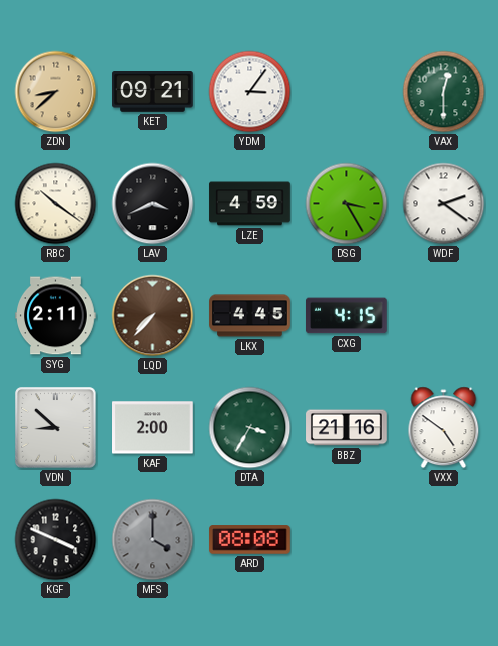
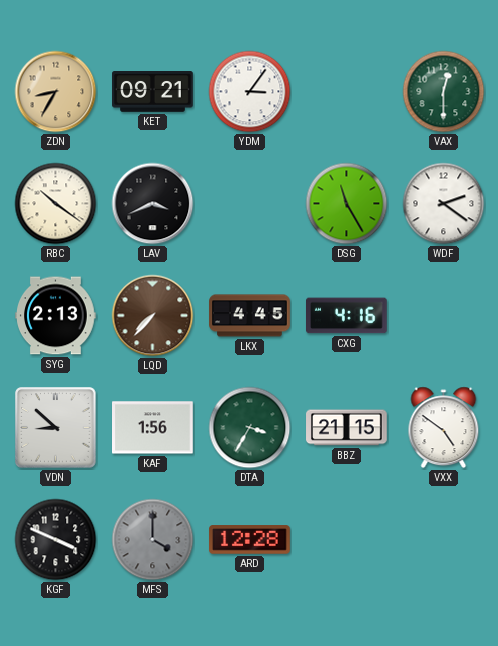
ZDN: 8:38 -> 8:35 (56, 92)
LZE: 4:59 -> none (250, 204)
DSG: 3:25 -> 11:25 (347, 204)
SYG: 2:11 -> 2:13 (56, 316)
CXG: 4:15 -> 4:16 (347, 316)
KAF: 2:00 -> 1:56 (153, 428)
BBZ: 21:16 -> 21:15 (347, 428)
ARD: 08:08 -> 12:28 (250, 540)
